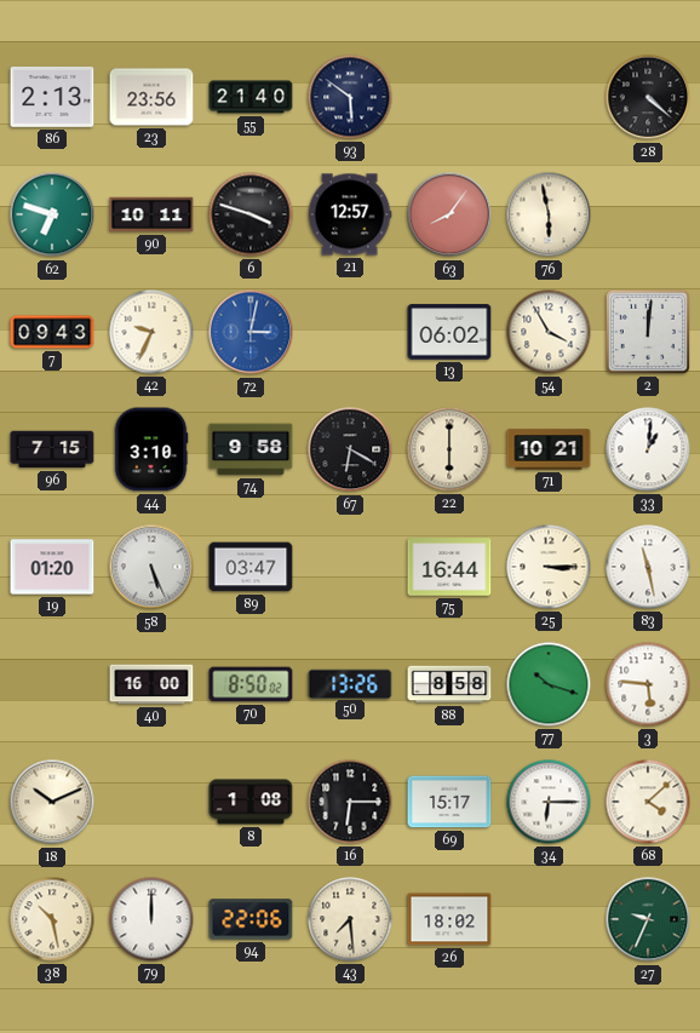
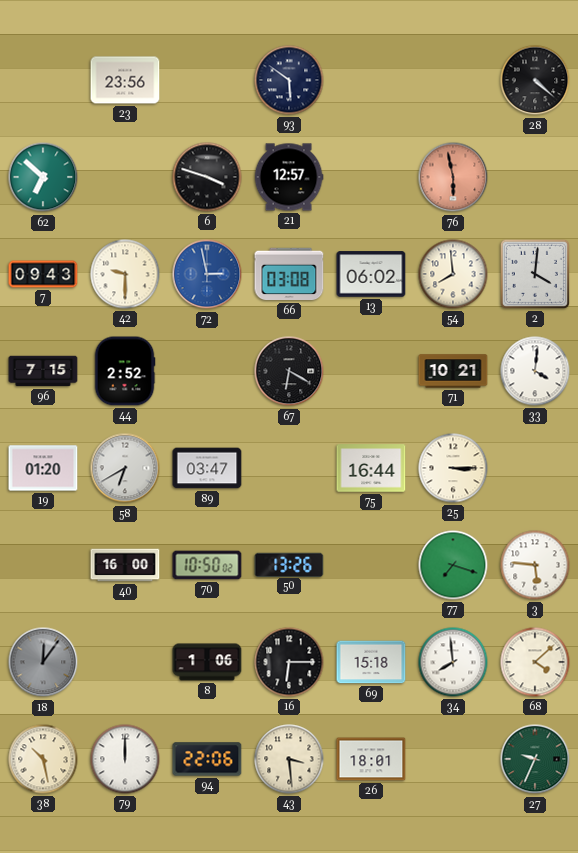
86: 2:13 -> none (52, 98)
55: 21:40 -> none (251, 97)
62: 6:48 -> 6:52 (43, 177)
90: 10:11 -> none (151, 214)
63: 8:06 -> none (449, 214)
76 dial: cream -> salmon (453, 177)
42: 9:34 -> 9:30 (125, 274)
72: 3:02 -> 2:58 (207, 274)
66: none -> 03:08 (289, 274)
54: 3:55 -> 7:59 (453, 274)
2: 12:01 -> 4:01 (535, 274)
44: 3:10 -> 2:52 (125, 371)
74: 9:58 -> none (251, 449)
22: 6:00 -> none (449, 449)
33: 1:01 -> 4:01 (535, 371)
58: 5:26 -> 6:40 (125, 468)
83: 11:28 -> none (648, 567)
70: 8:50 -> 10:50 (207, 565)
88: 8:58 -> none (449, 684)
77: 10:18 -> 7:18 (453, 565)
18: 10:11 -> 12:06 (43, 662)
18 dial: cream -> grey (43, 662)
8: 1:08 -> 1:06 (207, 662)
69: 15:17 -> 15:18 (371, 662)
34: 6:15 -> 7:59 (453, 662)
43: 7:29 -> 3:29 (289, 759)
26: 18:02 -> 18:01 (371, 759)
